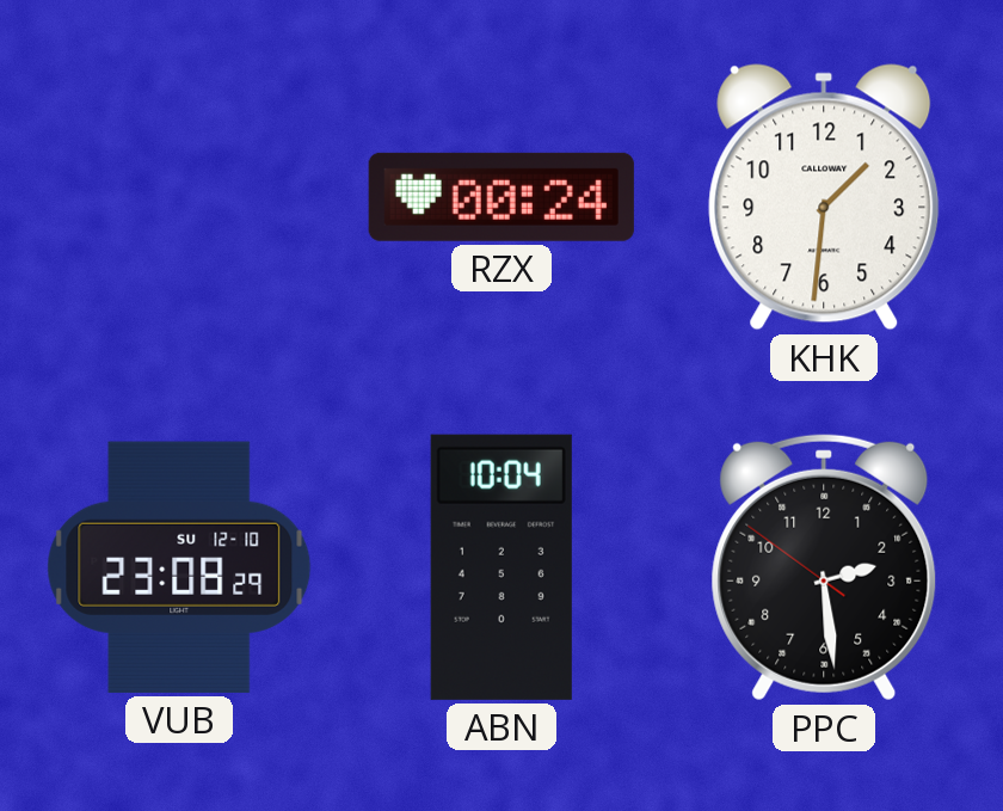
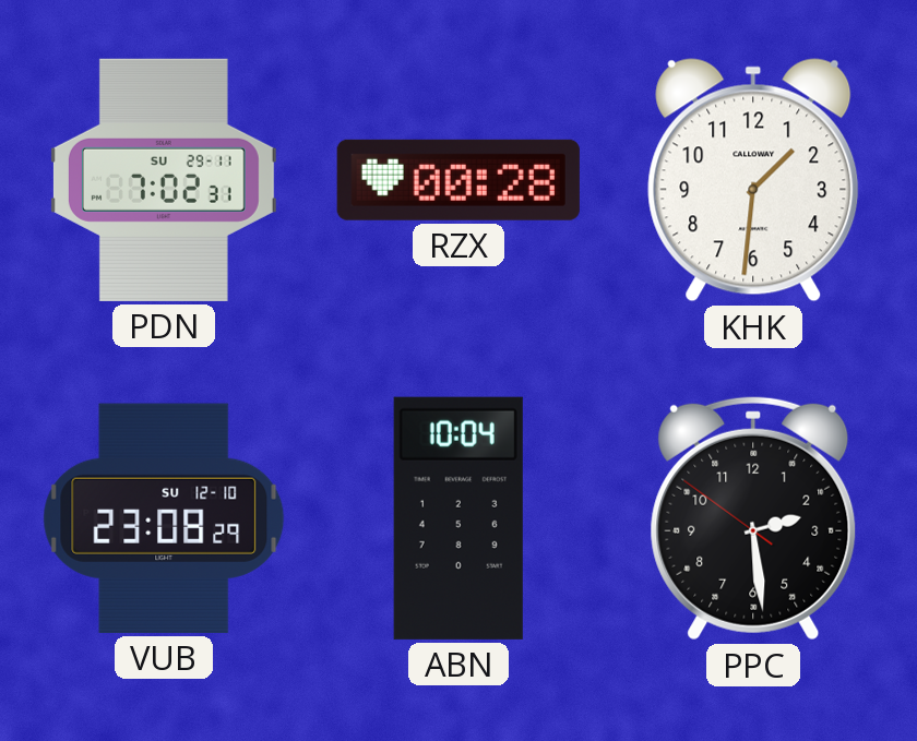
PDN: none -> 7:02 (164, 180)
RZX: 00:24 -> 00:28 (458, 180)
